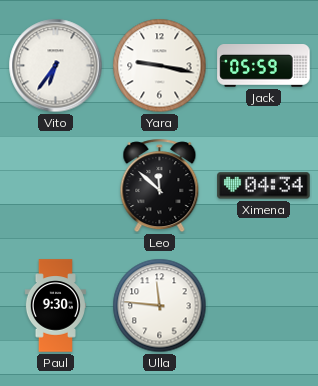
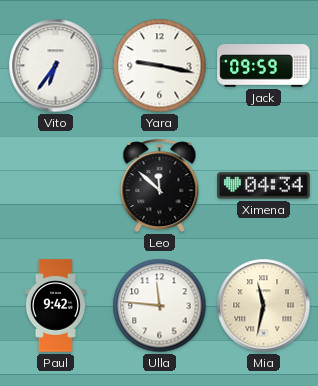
Jack: 05:59 -> 09:59 (264, 66)
Paul: 9:30 -> 9:42 (55, 306)
Mia: none -> 11:32 (264, 306)
